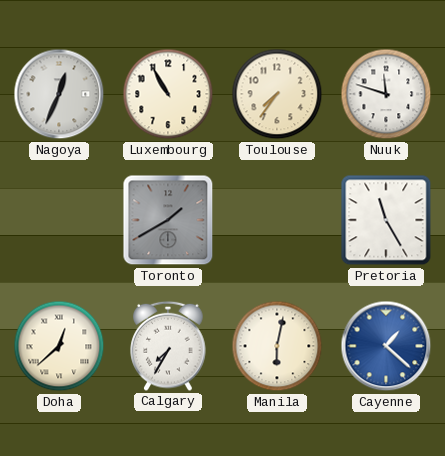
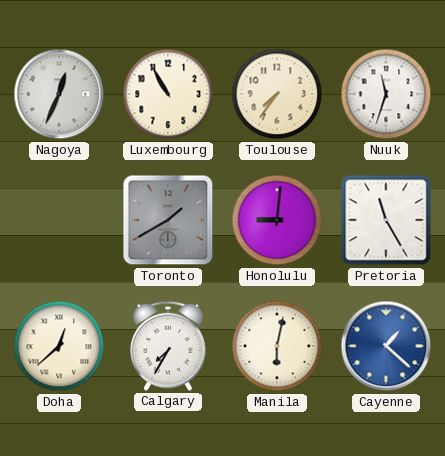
Nuuk: 11:48 -> 11:33 (386, 94)
Honolulu: none -> 9:01 (277, 220)
